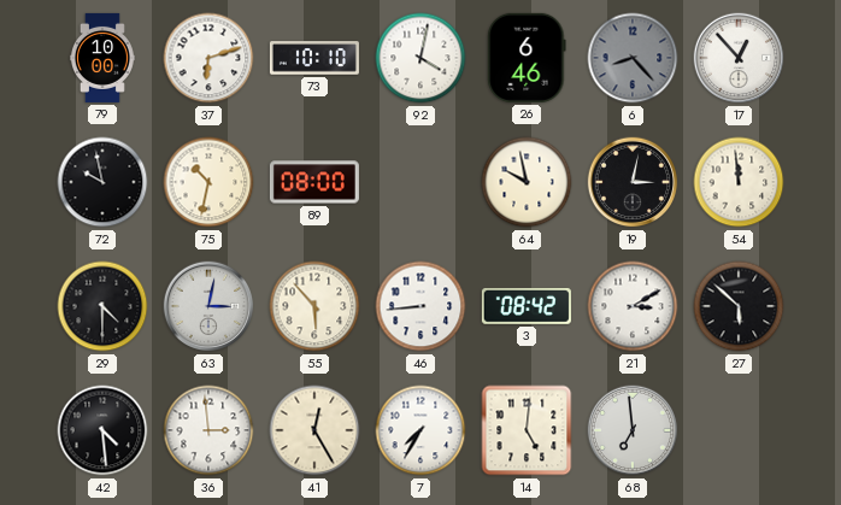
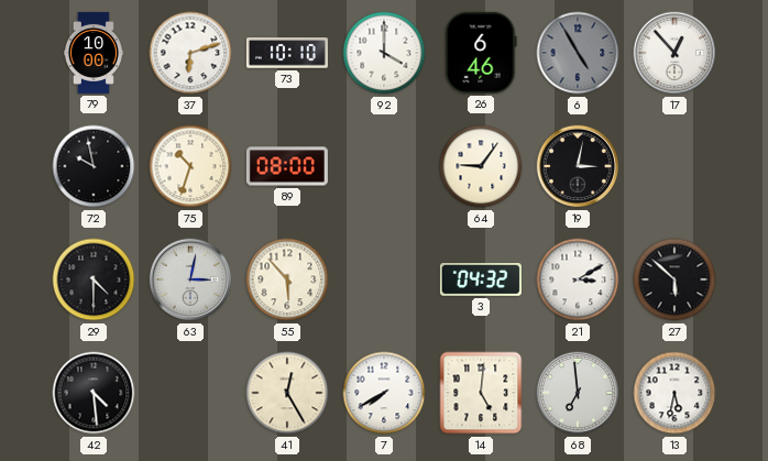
92: 4:02 -> 4:00 (384, 53)
6: 8:23 -> 4:55 (578, 53)
75: 10:32 -> 10:33 (190, 166)
64: 9:58 -> 9:06 (481, 166)
54: 11:59 -> none (739, 182)
46: 8:44 -> none (420, 306)
3: 08:42 -> 04:32 (481, 279)
36: 2:59 -> none (208, 430)
7: 7:35 -> 7:40 (384, 393)
13: none -> 5:32 (674, 393)
